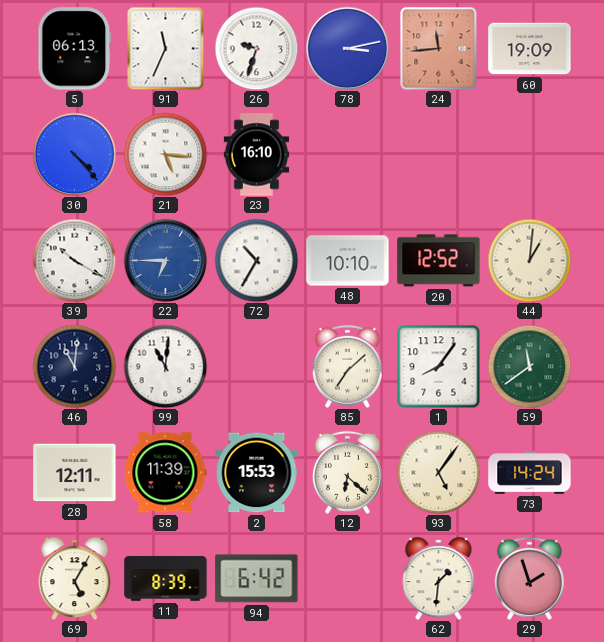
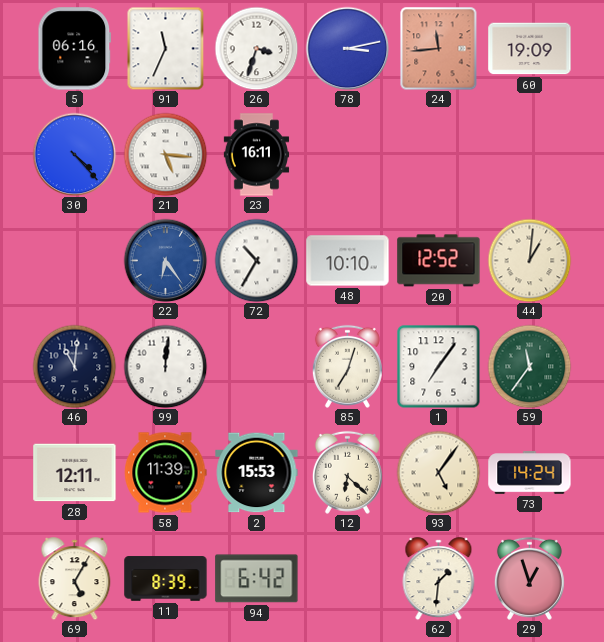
5: 06:13 -> 06:16 (75, 49)
26: 9:33 -> 3:33 (256, 48)
23: 16:10 -> 16:11 (257, 155)
39: 10:20 -> none (74, 260)
22: 6:45 -> 6:24 (165, 260)
99: 11:01 -> 12:01 (165, 366)
85: 7:08 -> 7:03 (347, 366)
1: 8:06 -> 7:06 (438, 366)
59: 11:39 -> 11:36 (529, 366)
29: 1:57 -> 12:57 (529, 578)
